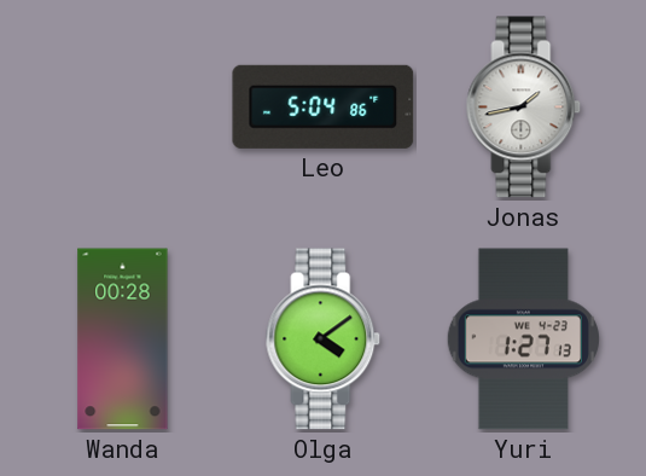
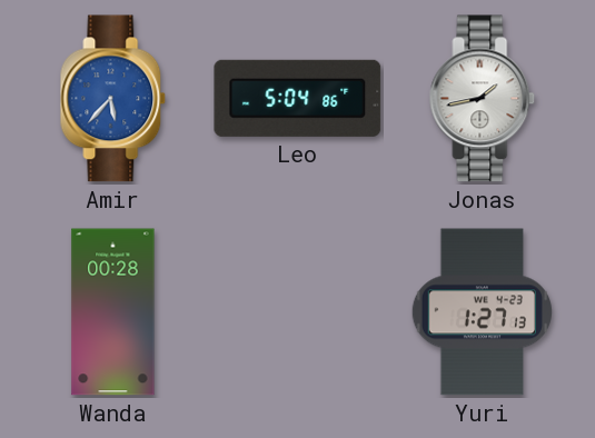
Amir: none -> 5:37 (113, 99)
Olga: 4:09 -> none (324, 339)
